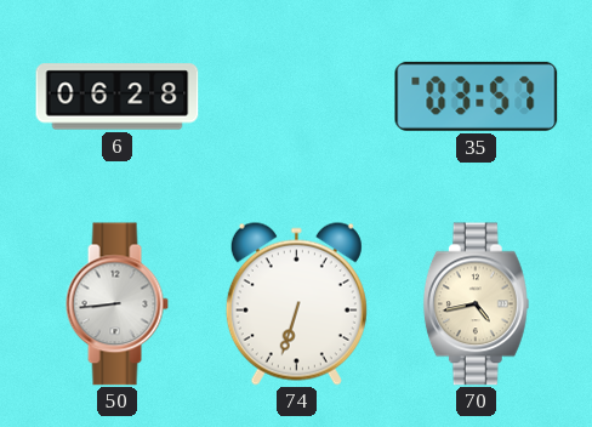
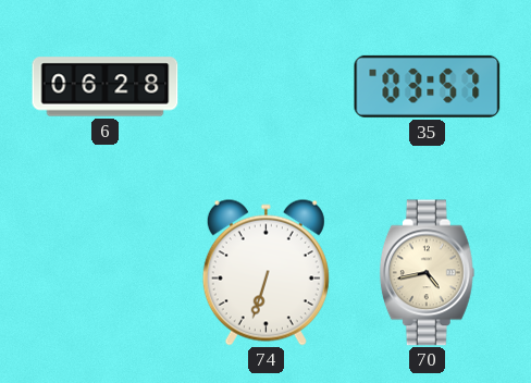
50: 8:44 -> none (116, 304)
